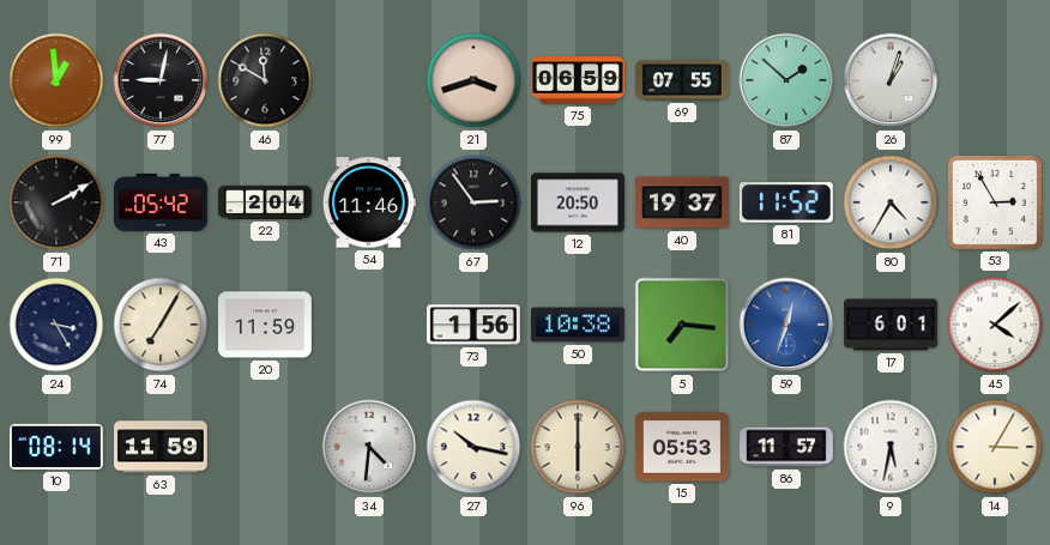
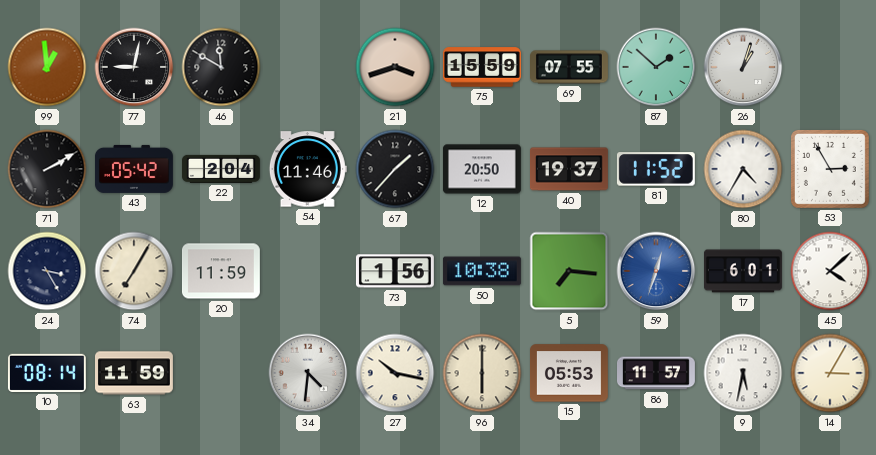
75: 06:59 -> 15:59 (482, 67)
67: 2:54 -> 1:37 (395, 169)
